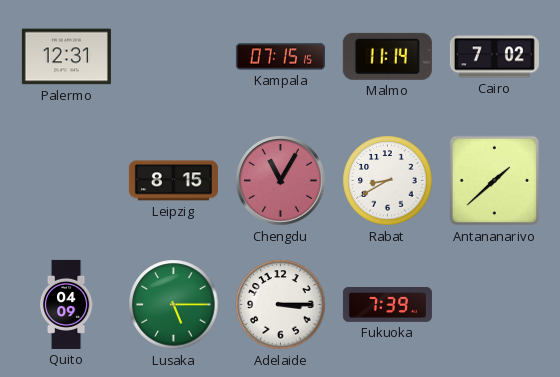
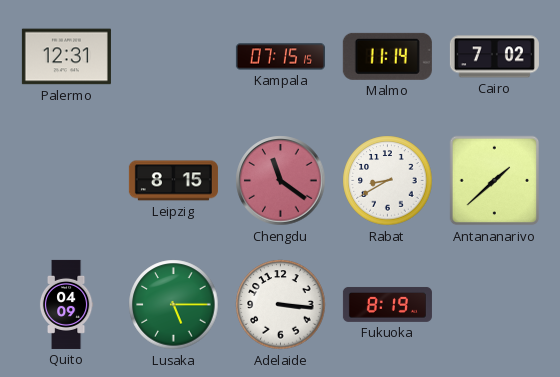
Chengdu: 11:05 -> 11:21 (281, 181)
Adelaide: 3:15 -> 3:16 (281, 305)
Fukuoka: 7:39 -> 8:19 (387, 304)
